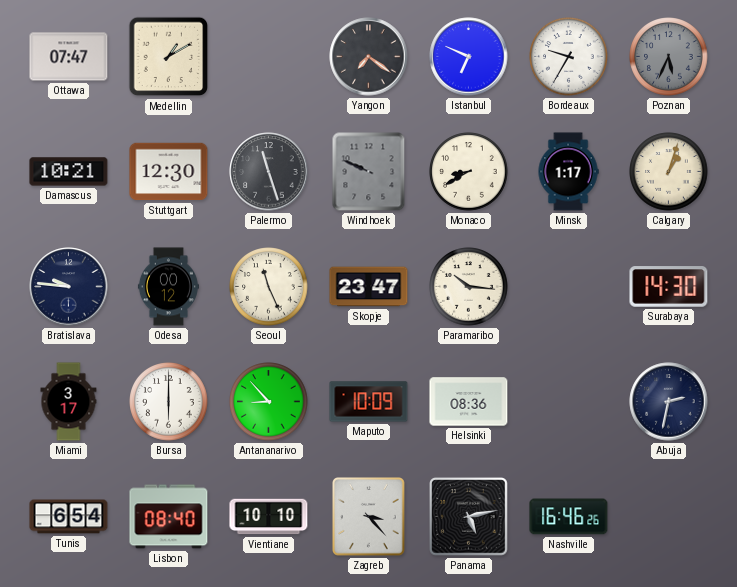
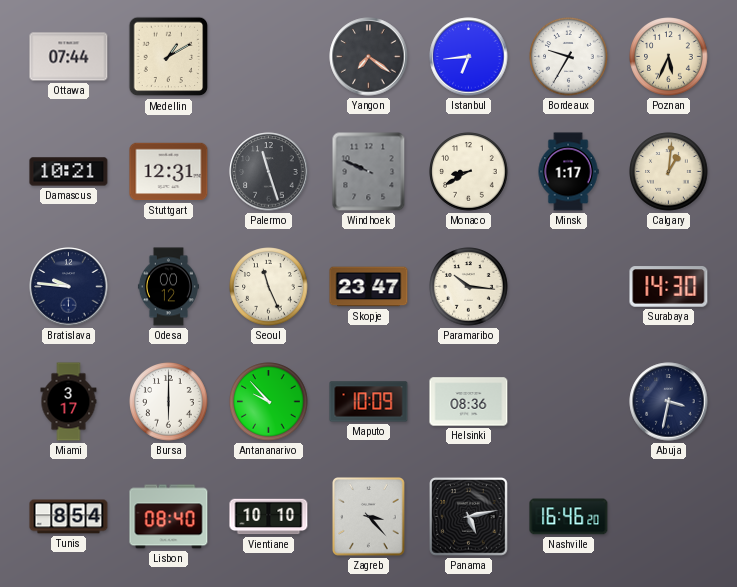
Ottawa: 07:47 -> 07:44 (69, 57)
Istanbul: 6:49 -> 6:44 (469, 57)
Poznan dial: grey -> cream (669, 57)
Stuttgart: 12:30 -> 12:31 (169, 172)
Calgary: 1:03 -> 1:01 (669, 172)
Antananarivo: 8:53 -> 9:53 (269, 402)
Abuja: 2:32 -> 3:32 (669, 402)
Tunis: 6:54 -> 8:54 (69, 517)
Nashville: 16:46:26 -> 16:46:20 (569, 517)
